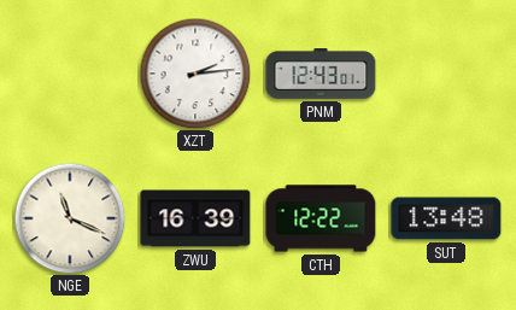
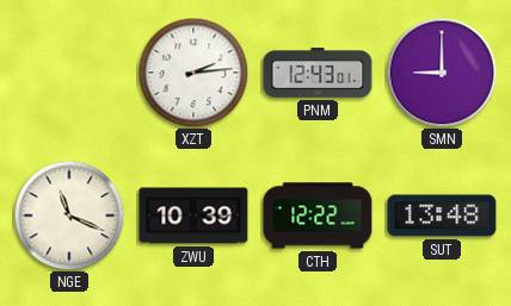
SMN: none -> 9:00 (442, 73)
ZWU: 16:39 -> 10:39 (193, 216)
